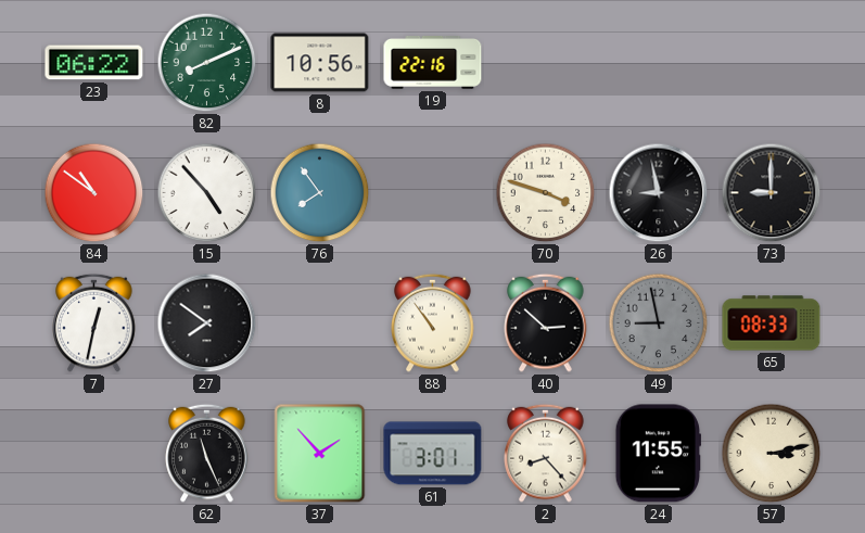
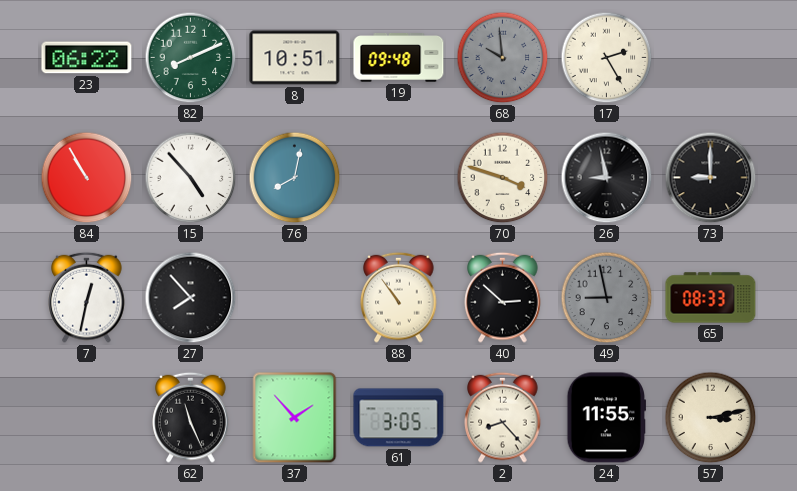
8: 10:56 -> 10:51 (295, 58)
19: 22:16 -> 09:48 (399, 58)
68: none -> 9:59 (503, 58)
17: none -> 2:25 (607, 58)
84: 10:51 -> 10:55 (87, 178)
76: 7:54 -> 8:02 (295, 178)
27: 7:51 -> 7:53 (191, 298)
61: 3:01 -> 3:05 (399, 418)
